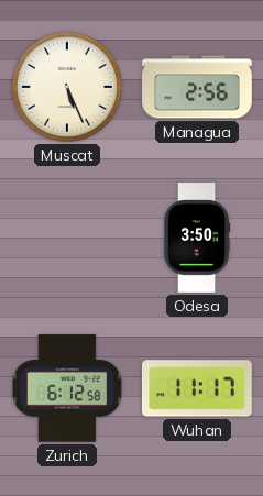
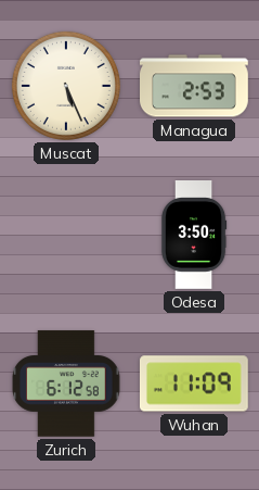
Managua: 2:56 -> 2:53 (195, 86)
Wuhan: 11:17 -> 11:09 (194, 384)
